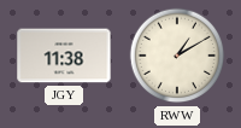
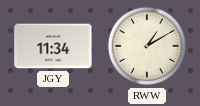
JGY: 11:38 -> 11:34 (53, 46)
